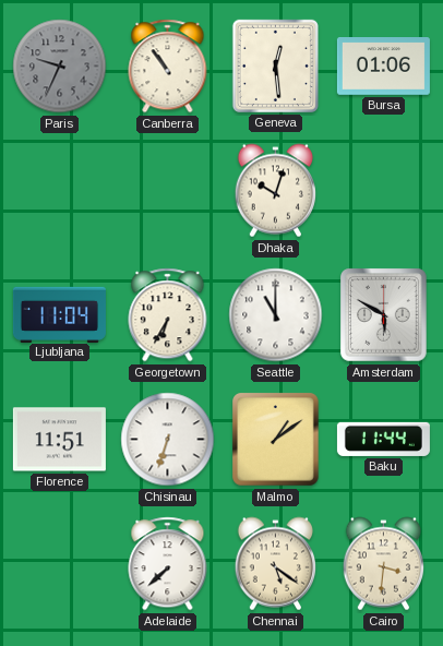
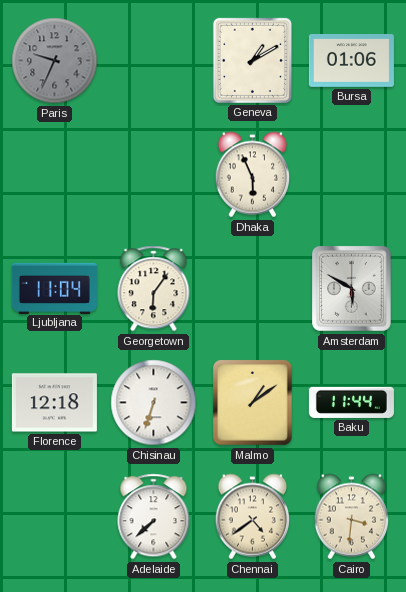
Canberra: 10:54 -> none (168, 67)
Geneva: 12:29 -> 1:10 (252, 60)
Dhaka: 10:03 -> 5:56 (252, 175)
Georgetown: 6:35 -> 6:06 (154, 289)
Seattle: 11:00 -> none (276, 315)
Florence: 11:51 -> 12:18 (54, 403)
Chennai: 5:21 -> 4:39 (252, 517)
